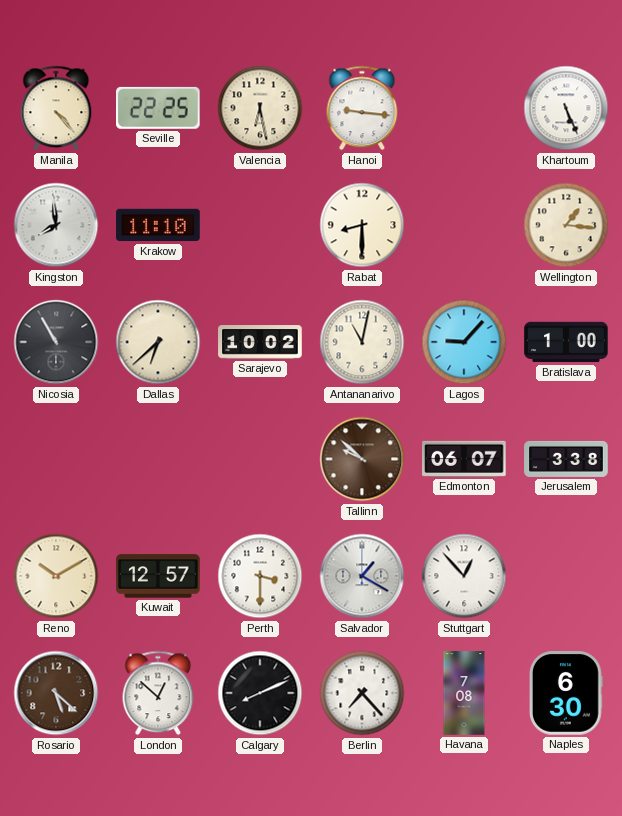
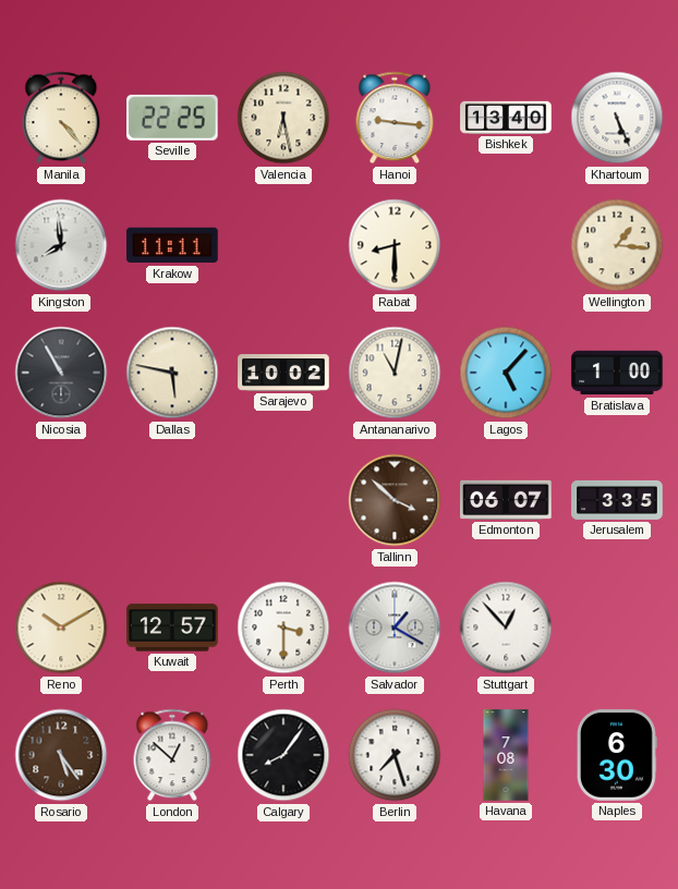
Bishkek: none -> 13:40 (506, 118)
Krakow: 11:10 -> 11:11 (172, 245)
Dallas: 6:38 -> 5:47 (172, 373)
Lagos: 9:07 -> 5:07 (506, 373)
Tallinn: 9:52 -> 3:52 (395, 500)
Jerusalem: 3:38 -> 3:35 (617, 500)
Rosario: 5:22 -> 5:24 (61, 755)
Calgary: 8:11 -> 8:06 (283, 755)
Berlin: 7:23 -> 7:27 (395, 755)
